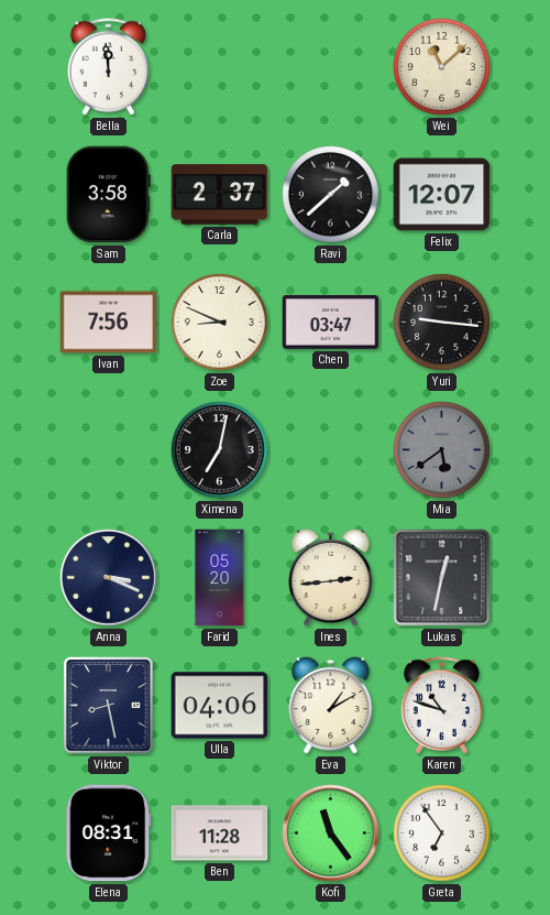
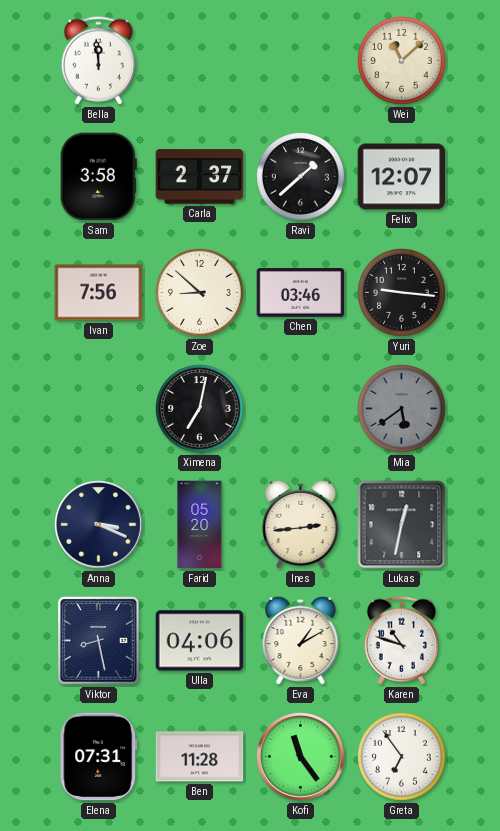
Zoe: 8:49 -> 8:52 (200, 293)
Chen: 03:47 -> 03:46 (301, 293)
Elena: 08:31 -> 07:31 (99, 757)
